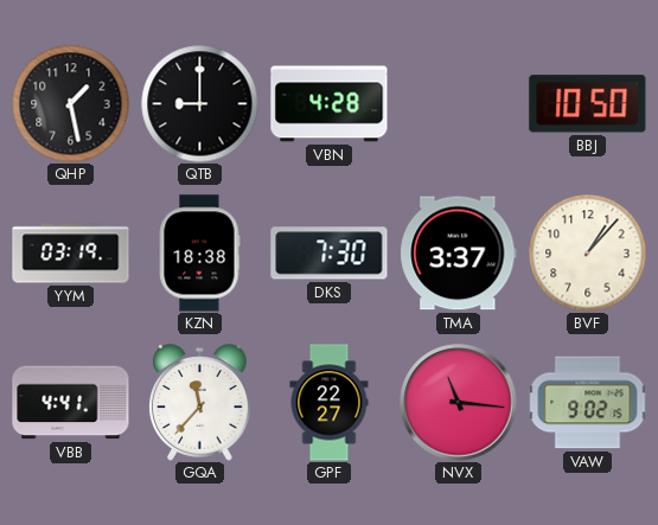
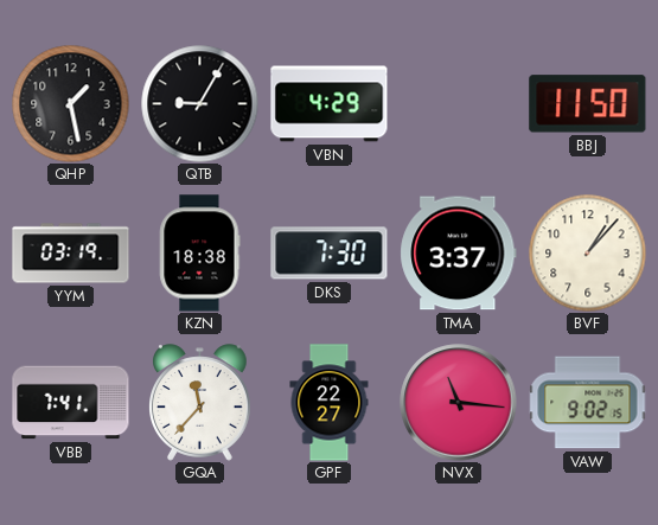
QTB: 9:00 -> 9:05 (200, 104)
VBN: 4:28 -> 4:29 (330, 104)
BBJ: 10:50 -> 11:50 (588, 104)
VBB: 4:41 -> 7:41 (71, 403)
